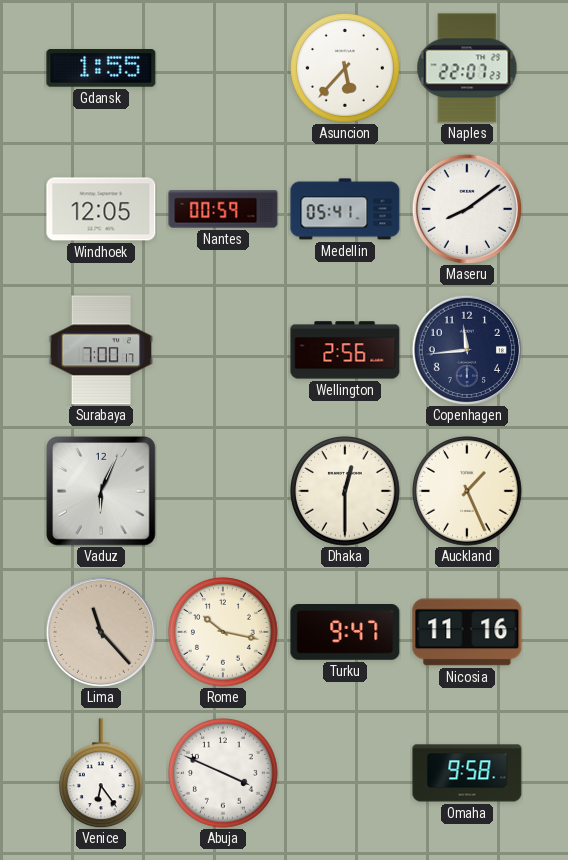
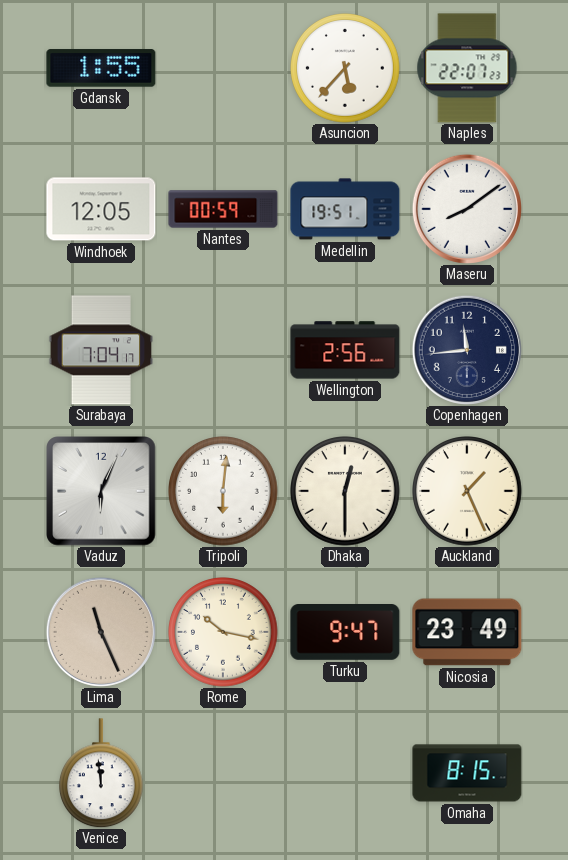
Medellin: 05:41 -> 19:51 (345, 209)
Surabaya: 7:00 -> 7:04 (101, 350)
Tripoli: none -> 6:01 (223, 491)
Lima: 11:23 -> 11:26 (101, 632)
Nicosia: 11:16 -> 23:49 (467, 632)
Venice: 6:24 -> 11:59 (102, 773)
Abuja: 3:49 -> none (223, 773)
Omaha: 9:58 -> 8:15 (467, 773)
